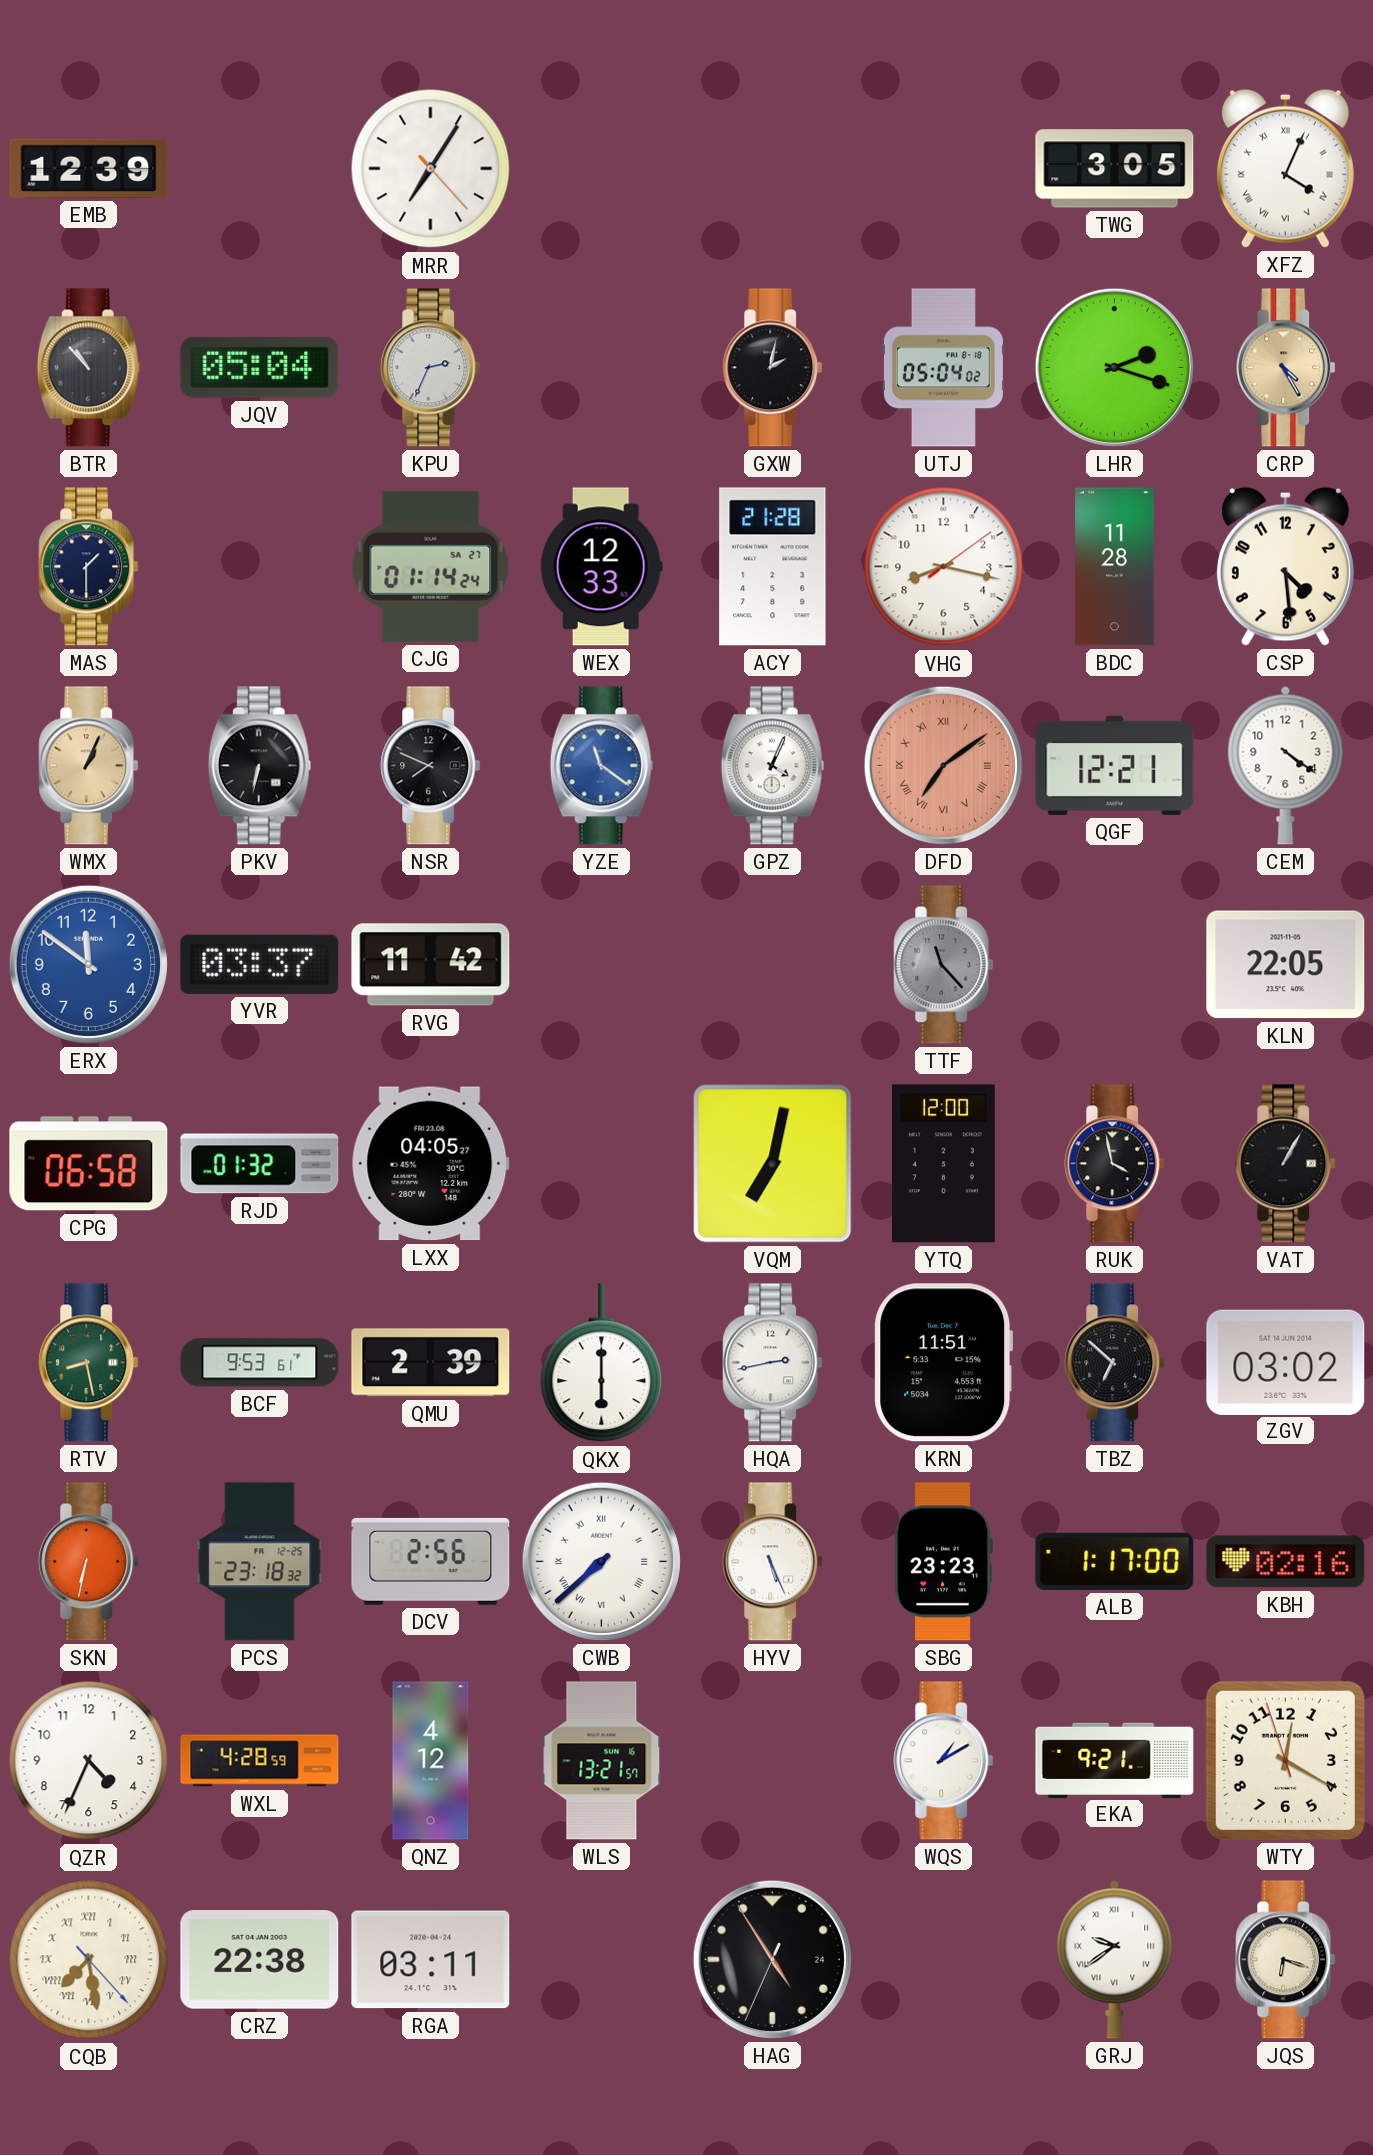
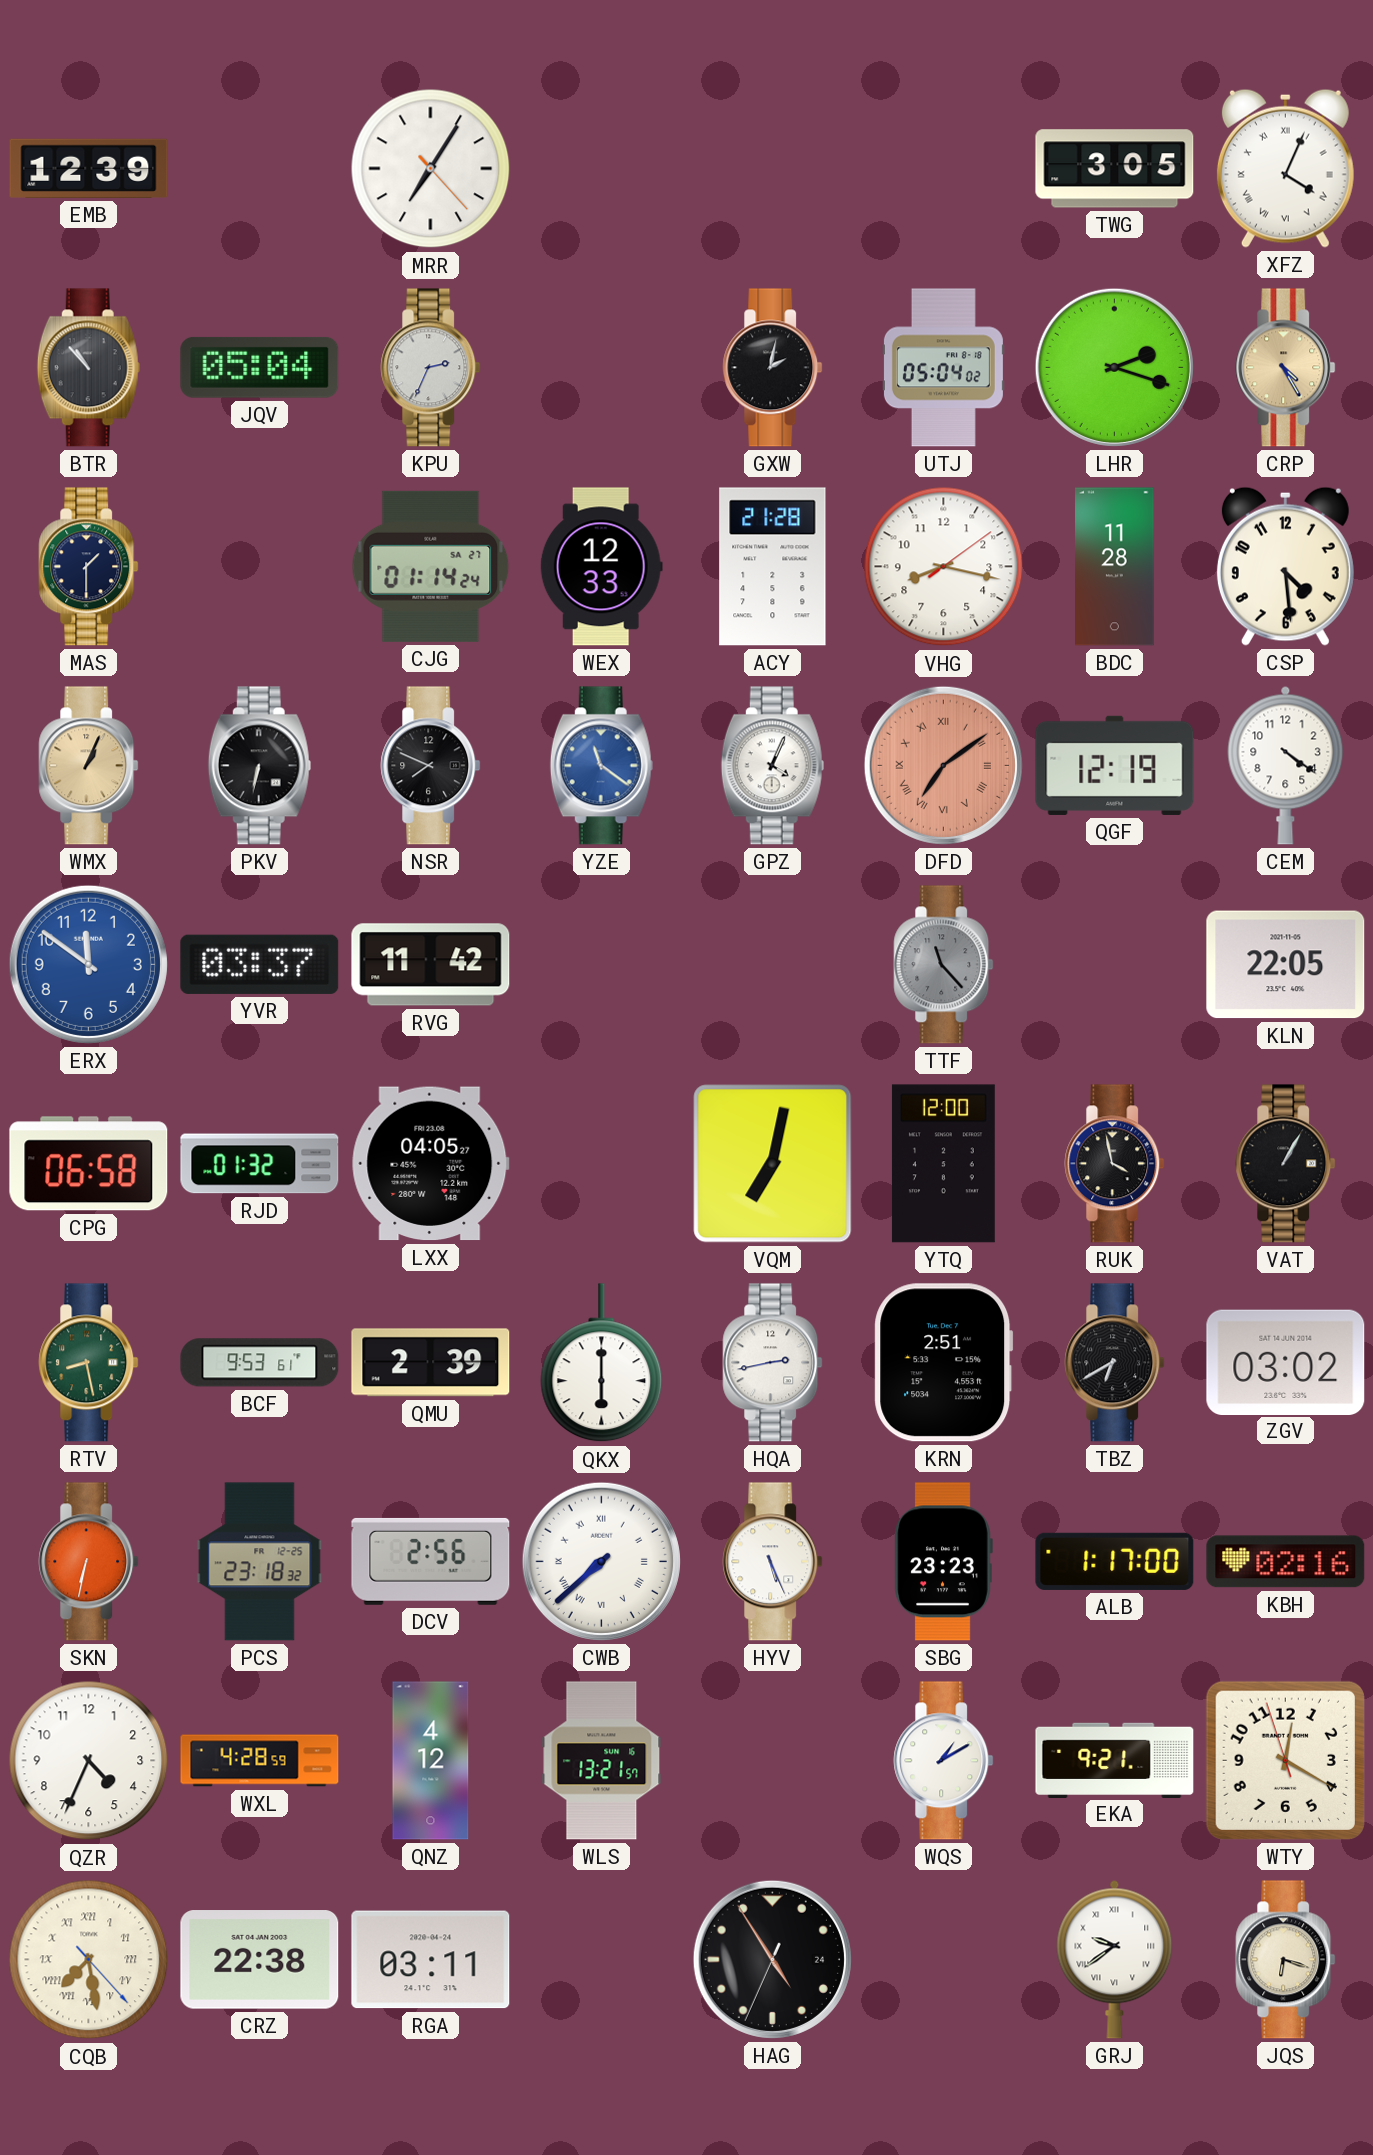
QGF: 12:21 -> 12:19 (1115, 765)
KRN: 11:51 -> 2:51 (944, 1363)
TBZ: 6:52 -> 6:40 (1115, 1363)
